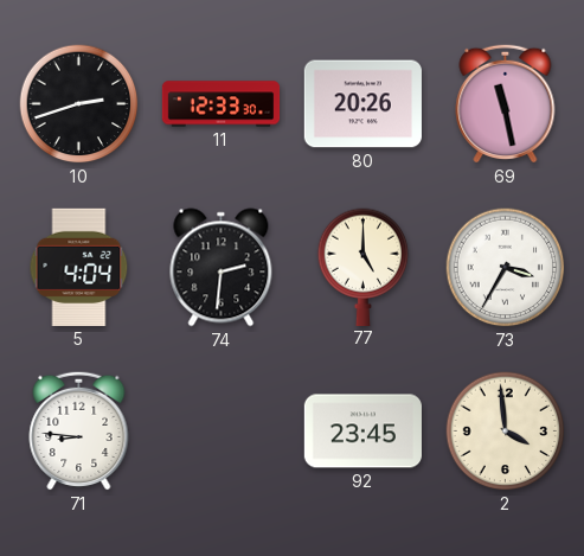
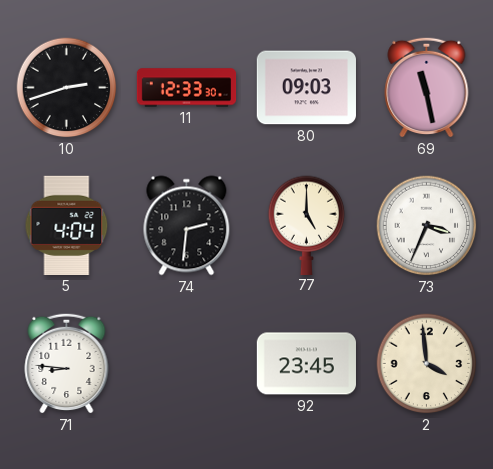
80: 20:26 -> 09:03 (306, 88)
73: 3:35 -> 3:34 (427, 226)
